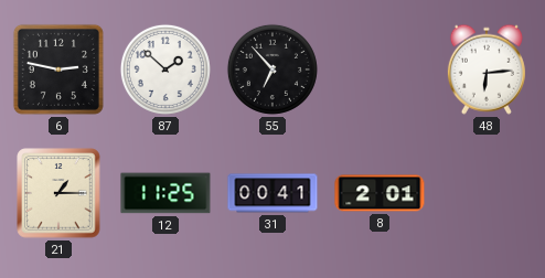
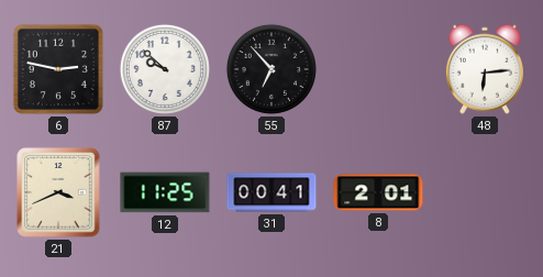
87: 1:52 -> 9:52 (165, 69)
21: 1:15 -> 3:41 (58, 192)
